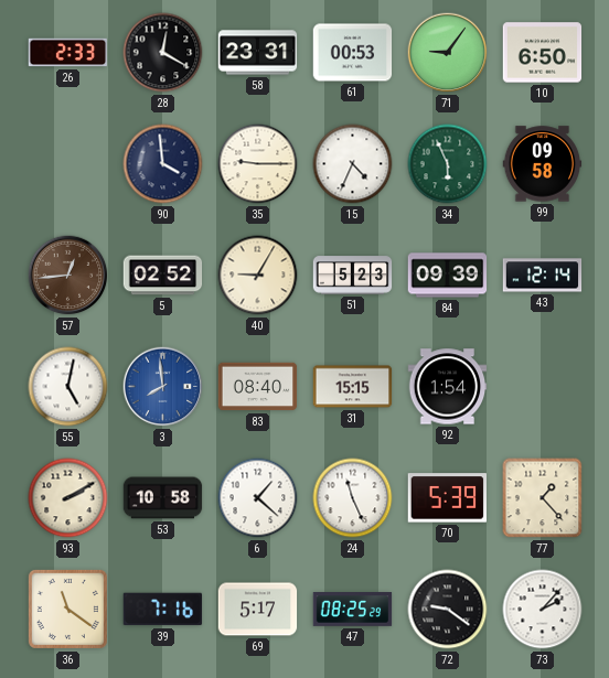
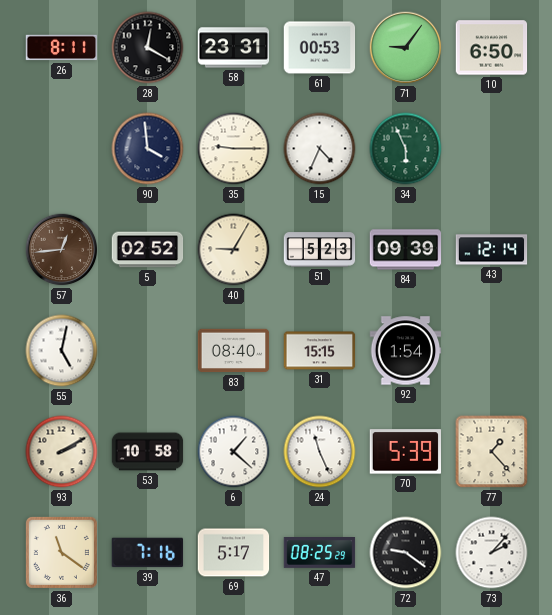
26: 2:33 -> 8:11 (62, 48)
99: 09:58 -> none (543, 164)
3: 7:59 -> none (163, 387)
